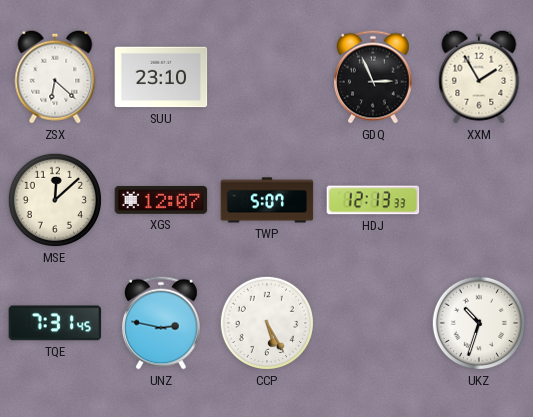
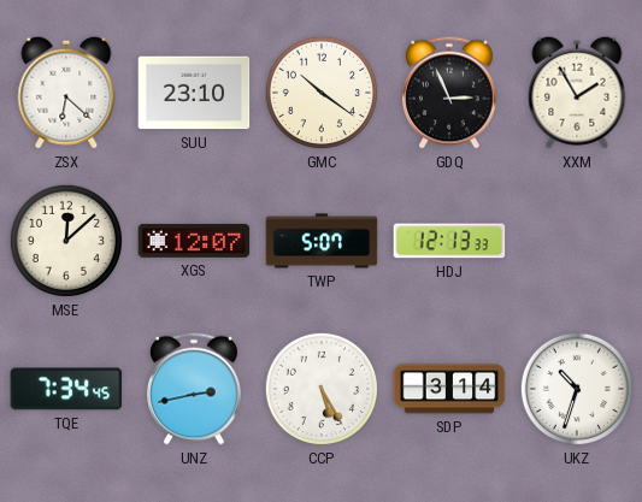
GMC: none -> 10:21 (322, 93)
TQE: 7:31 -> 7:34 (66, 389)
UNZ: 2:47 -> 2:43 (195, 389)
SDP: none -> 3:14 (449, 389)
